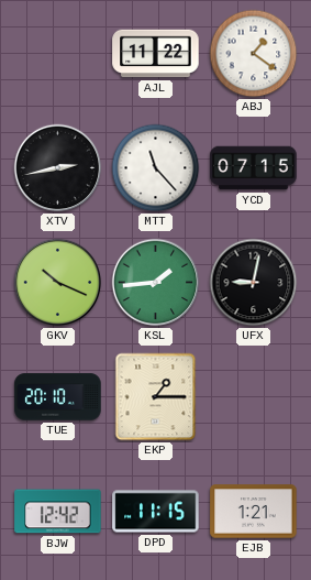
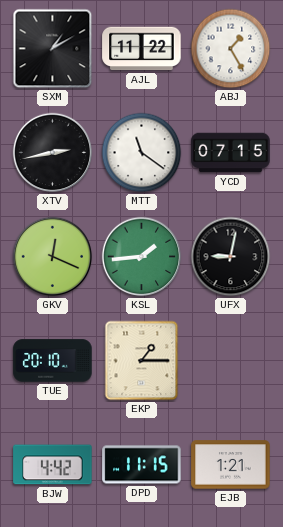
SXM: none -> 1:10 (53, 49)
ABJ: 1:21 -> 1:25 (231, 49)
MTT: 11:23 -> 11:21 (142, 153)
GKV: 10:19 -> 12:19 (53, 257)
BJW: 12:42 -> 4:42 (53, 465)
